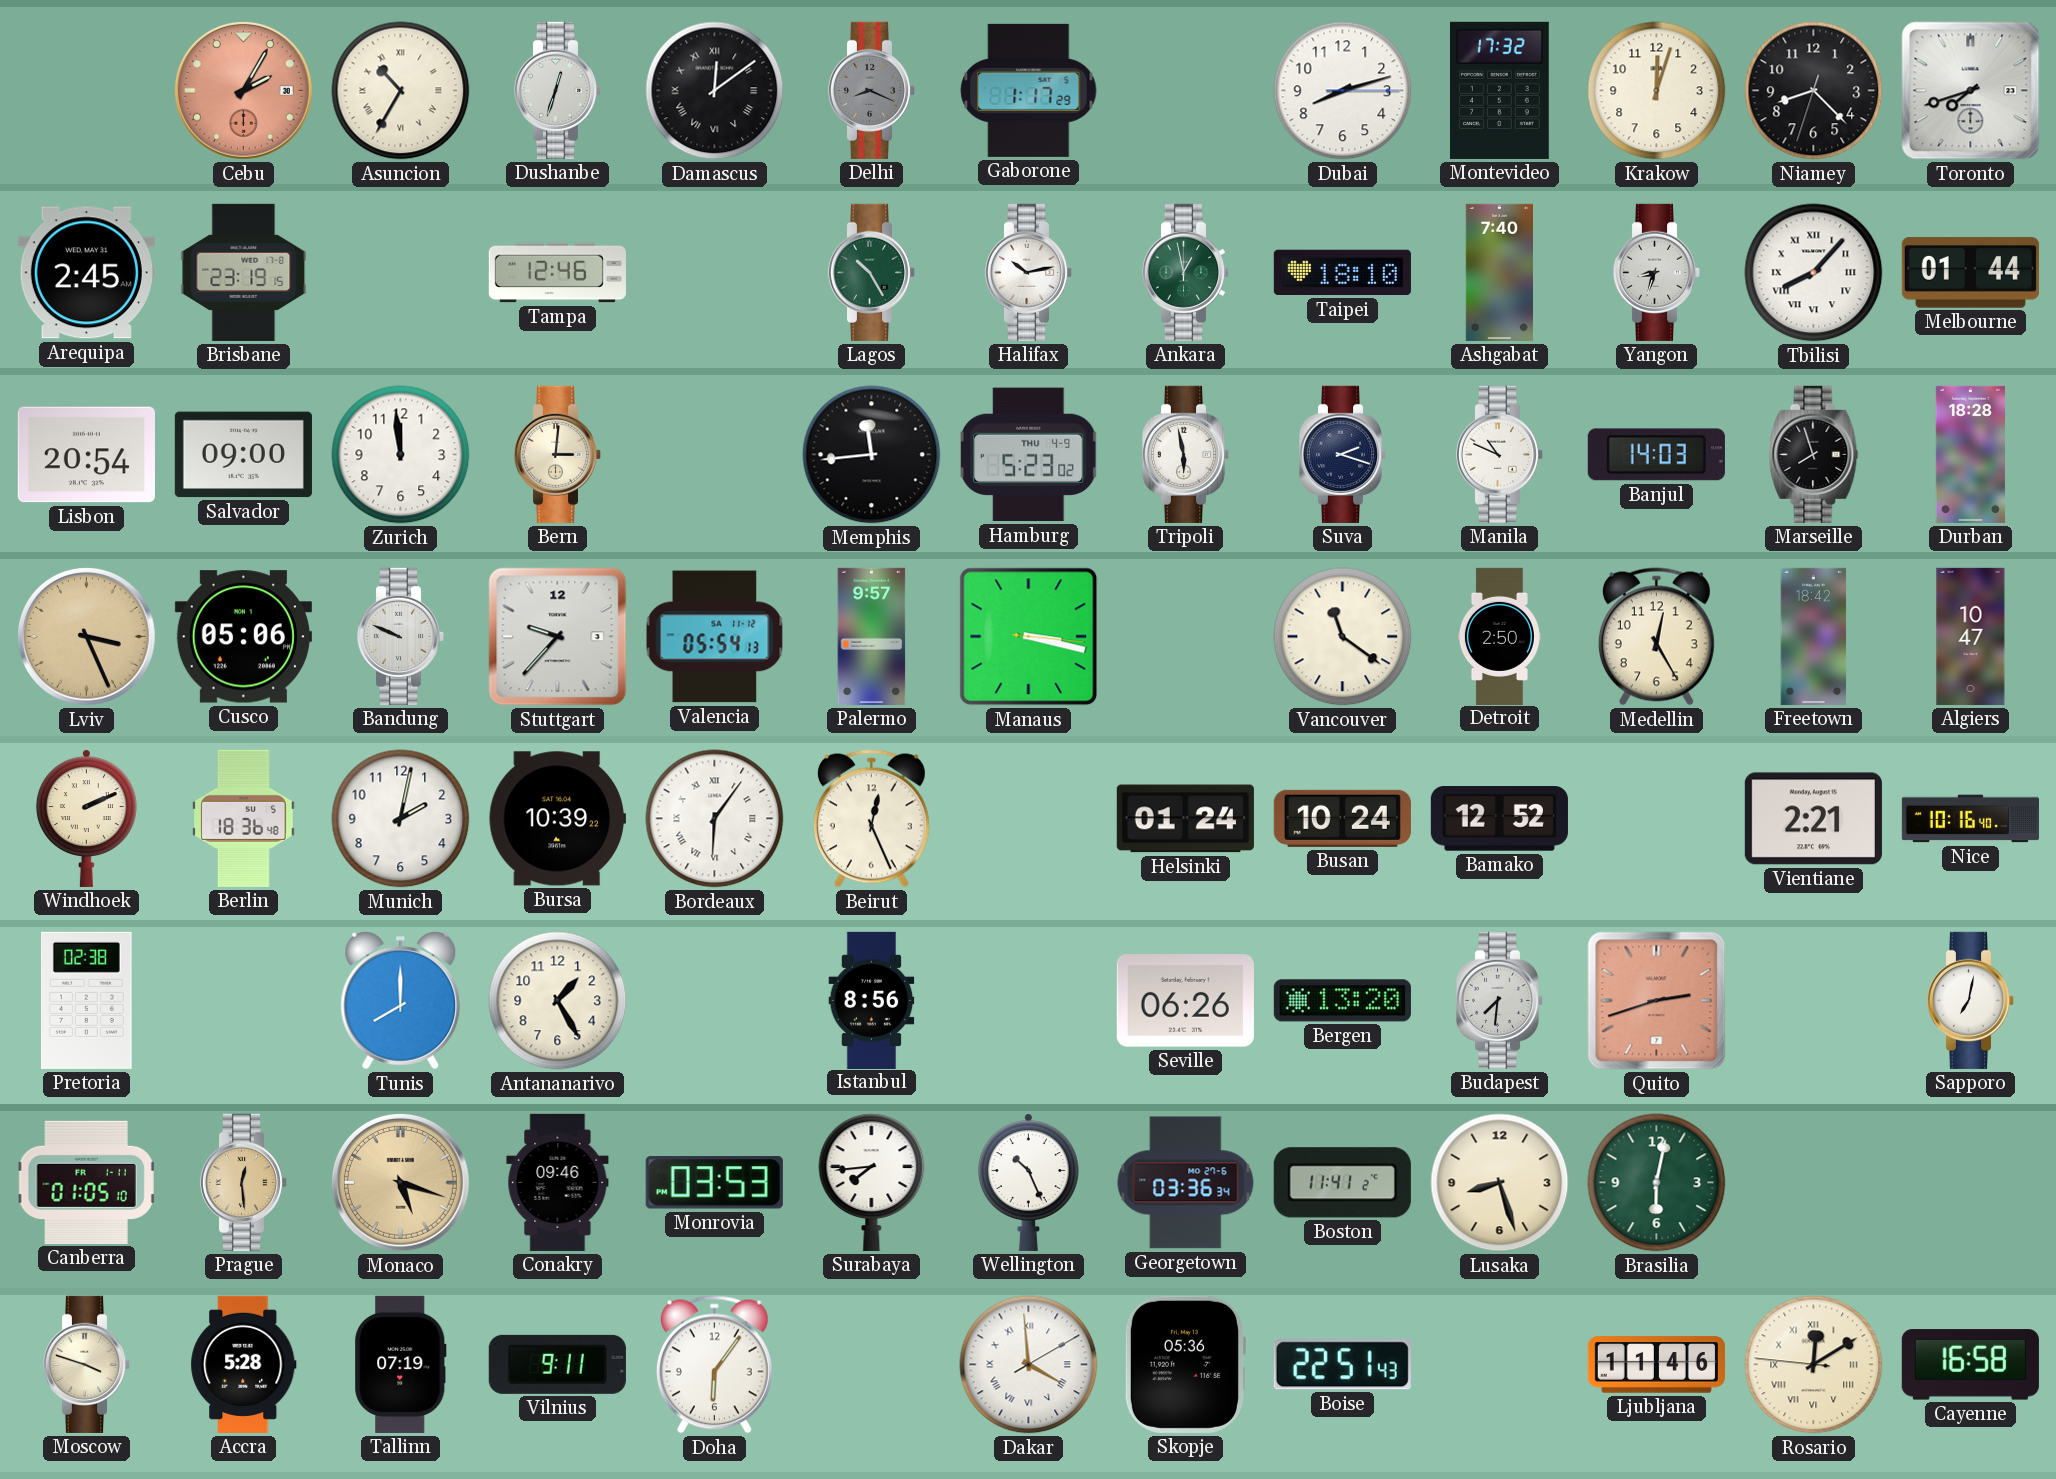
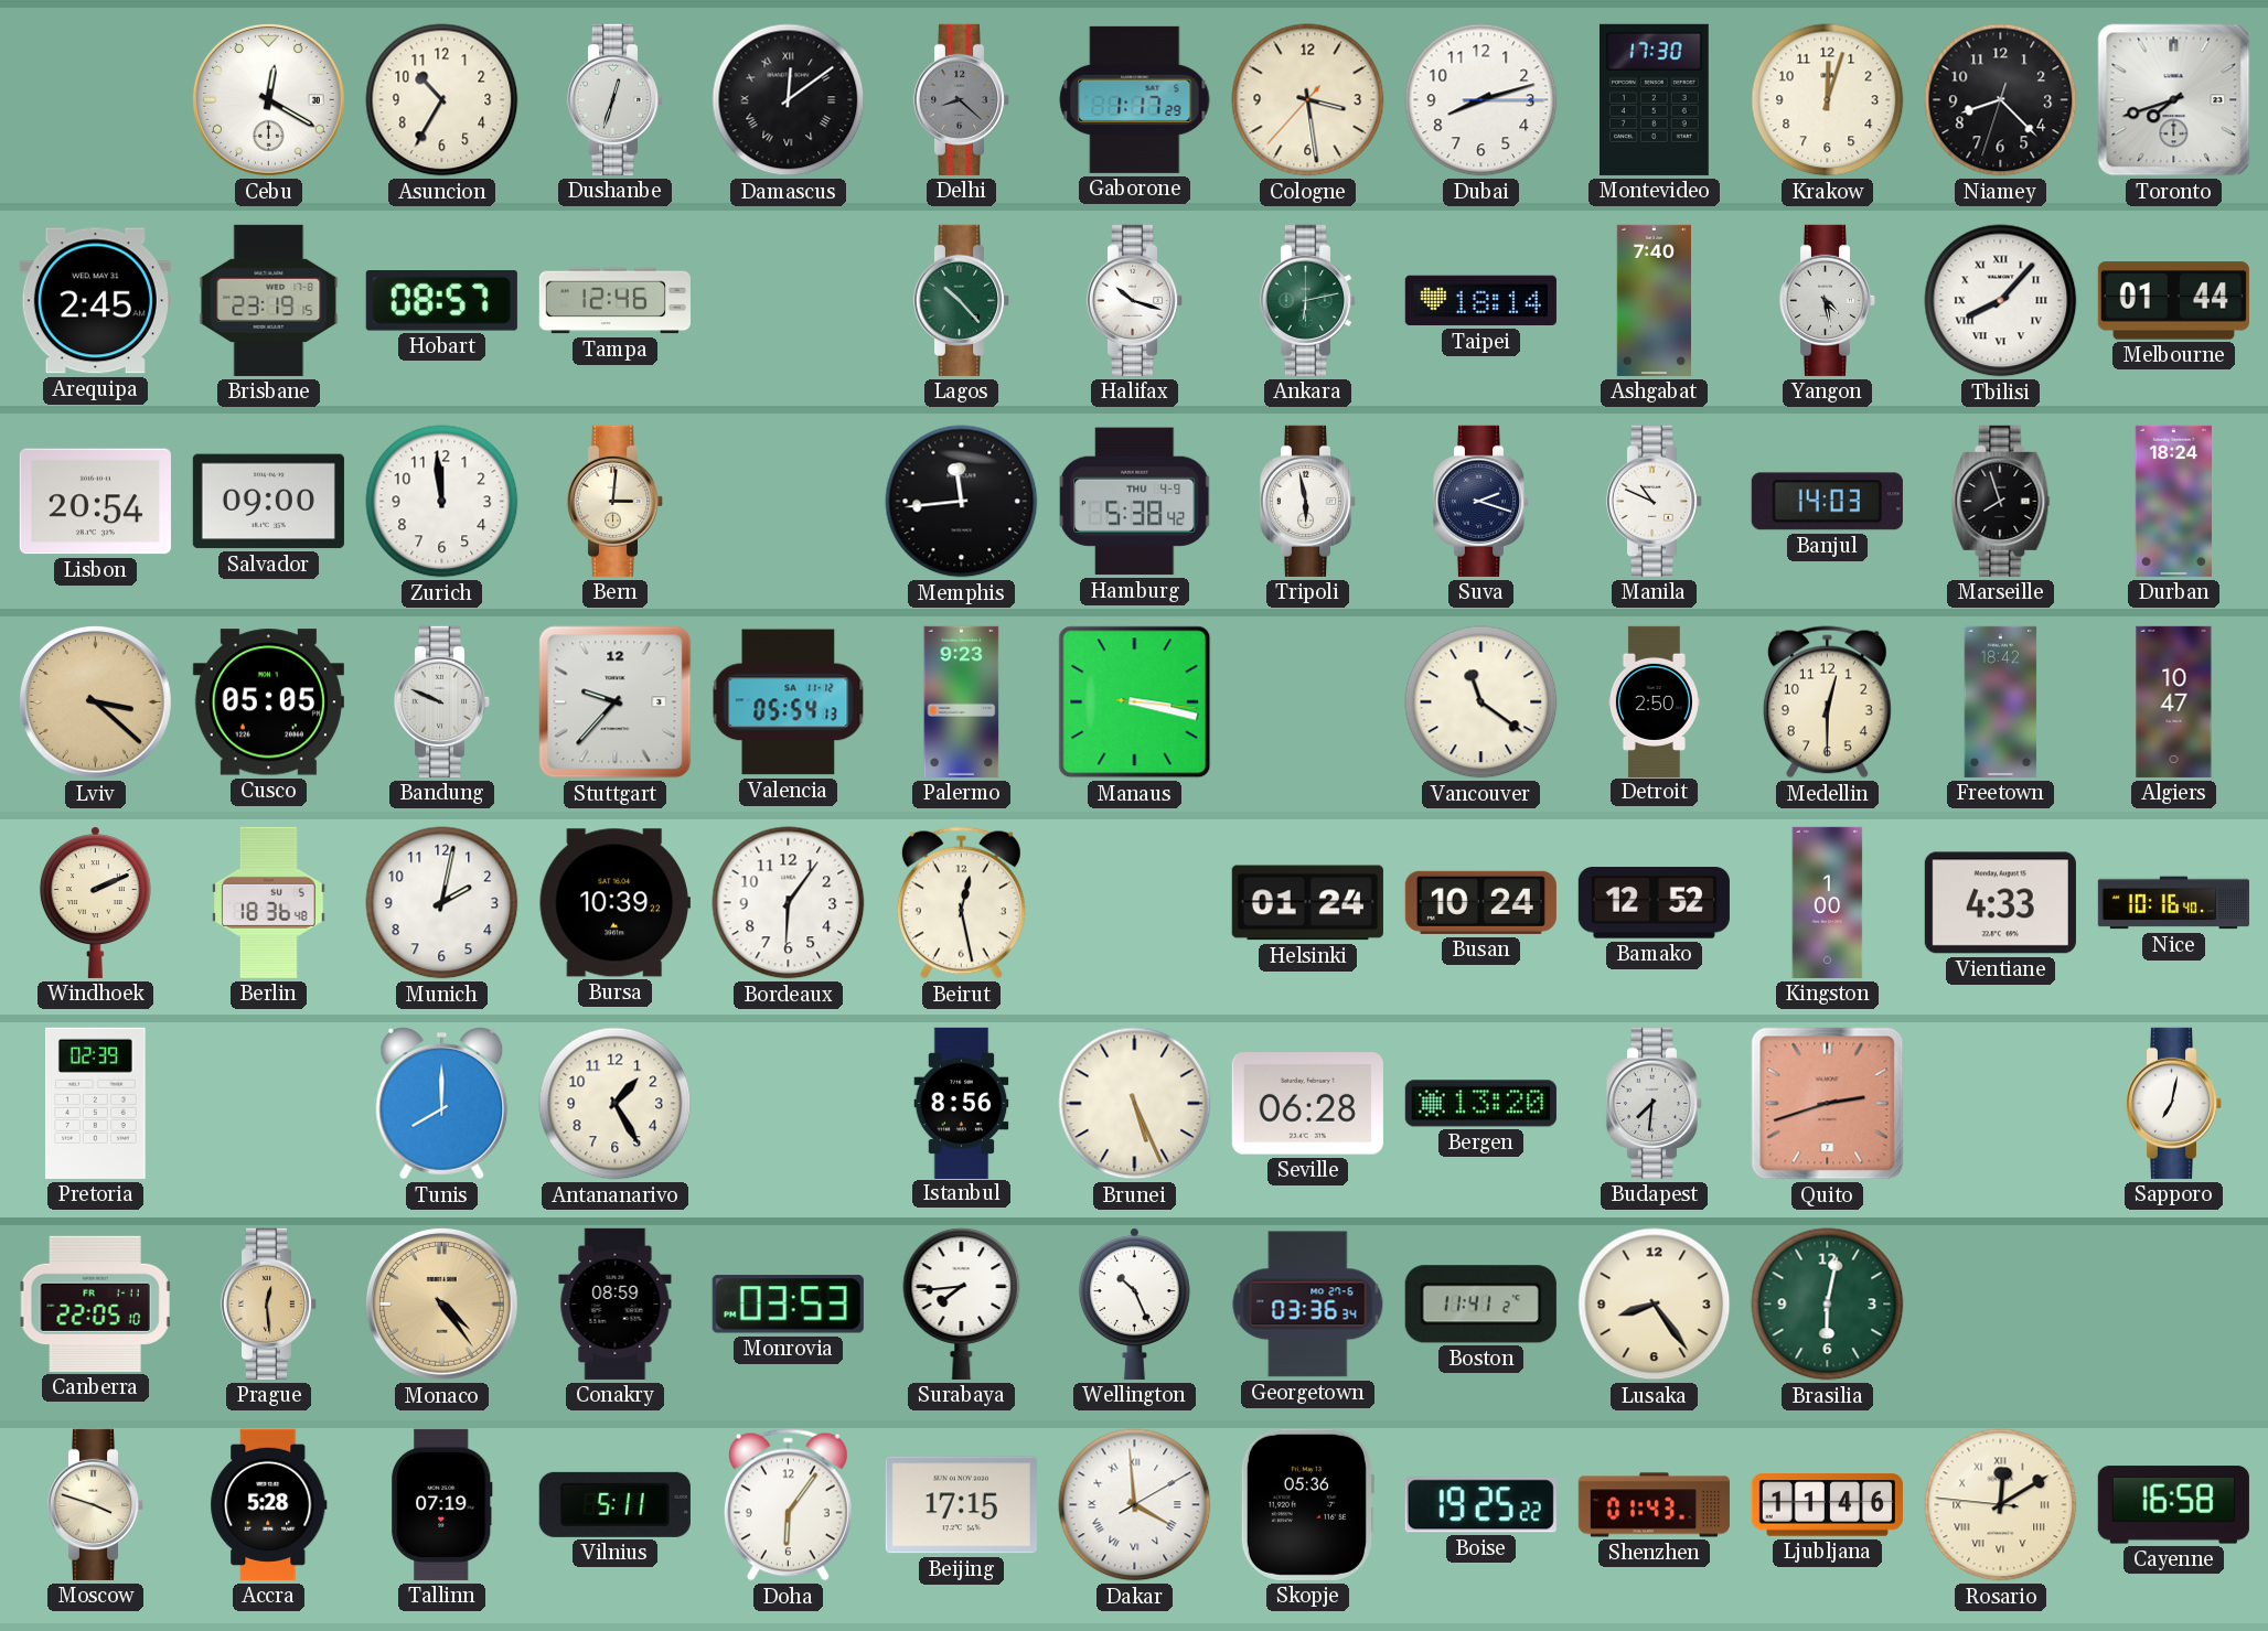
Cebu: 2:05 -> 12:20 (268, 99)
Cebu dial: salmon -> white (268, 99)
Asuncion numerals: Roman -> Arabic (442, 100)
Delhi: 8:19 -> 8:22 (962, 99)
Cologne: none -> 3:28 (1308, 100)
Montevideo: 17:32 -> 17:30 (1654, 99)
Hobart: none -> 08:57 (441, 301)
Lagos: 10:25 -> 10:23 (962, 300)
Halifax: 10:13 -> 10:18 (1135, 300)
Ankara: 12:58 -> 6:13 (1308, 300)
Taipei: 18:10 -> 18:14 (1480, 301)
Yangon: 8:33 -> 4:28 (1828, 300)
Hamburg: 5:23 -> 5:38 (1135, 502)
Durban: 18:28 -> 18:24 (2173, 501)
Lviv: 3:26 -> 3:22 (95, 701)
Cusco: 05:06 -> 05:05 (268, 702)
Palermo: 9:57 -> 9:23 (962, 701)
Medellin: 12:25 -> 12:30 (1827, 702)
Bordeaux numerals: Roman -> Arabic (789, 903)
Beirut: 12:26 -> 12:28 (961, 903)
Kingston: none -> 1:00 (1828, 902)
Vientiane: 2:21 -> 4:33 (2000, 903)
Pretoria: 02:38 -> 02:39 (96, 1103)
Brunei: none -> 5:26 (1135, 1104)
Seville: 06:26 -> 06:28 (1307, 1104)
Canberra: 01:05 -> 22:05 (96, 1303)
Monaco: 5:18 -> 4:24 (441, 1303)
Conakry: 09:46 -> 08:59 (616, 1303)
Lusaka: 8:27 -> 8:24 (1655, 1305)
Vilnius: 9:11 -> 5:11 (614, 1504)
Beijing: none -> 17:15 (961, 1505)
Boise: 22:51 -> 19:25 (1480, 1505)
Shenzhen: none -> 01:43 (1654, 1505)
